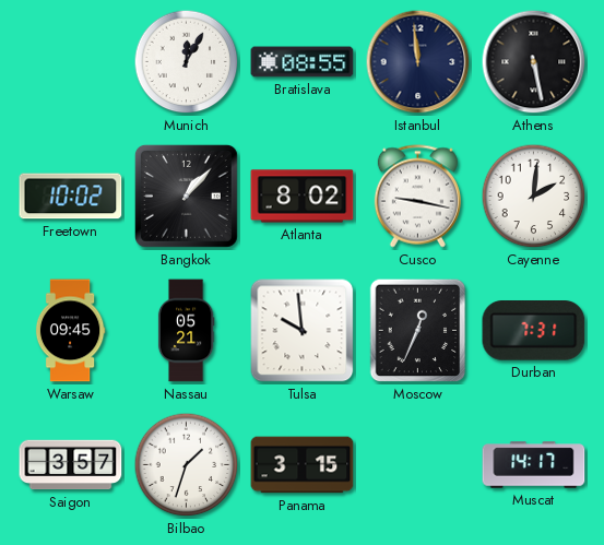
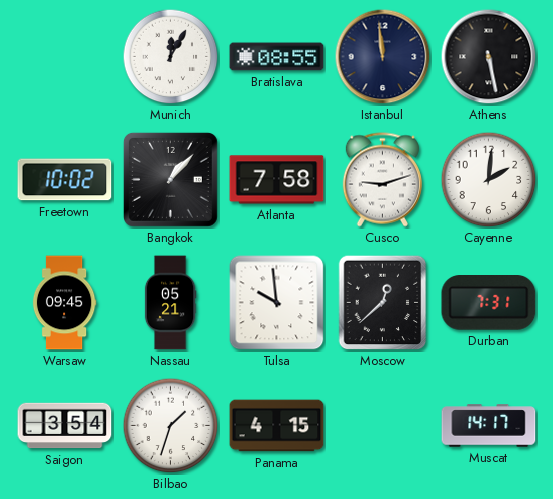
Atlanta: 8:02 -> 7:58 (277, 180)
Cusco: 9:17 -> 9:12 (382, 180)
Moscow: 12:34 -> 12:38 (383, 303)
Saigon: 3:57 -> 3:54 (65, 426)
Panama: 3:15 -> 4:15 (277, 426)
